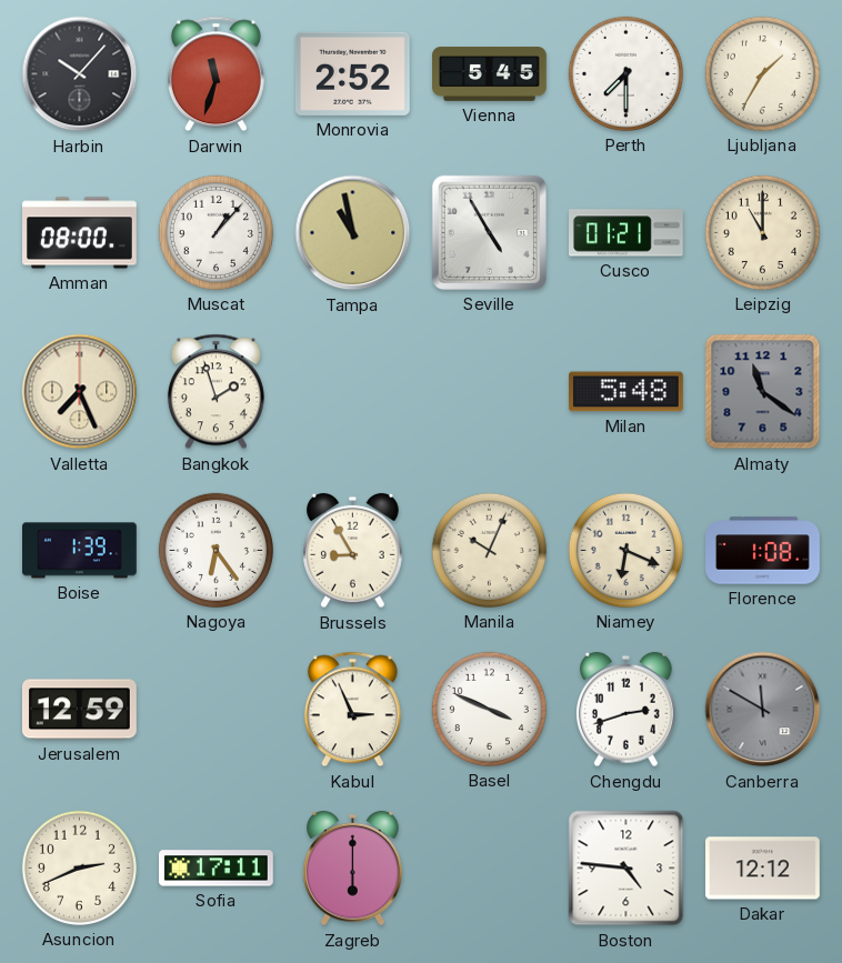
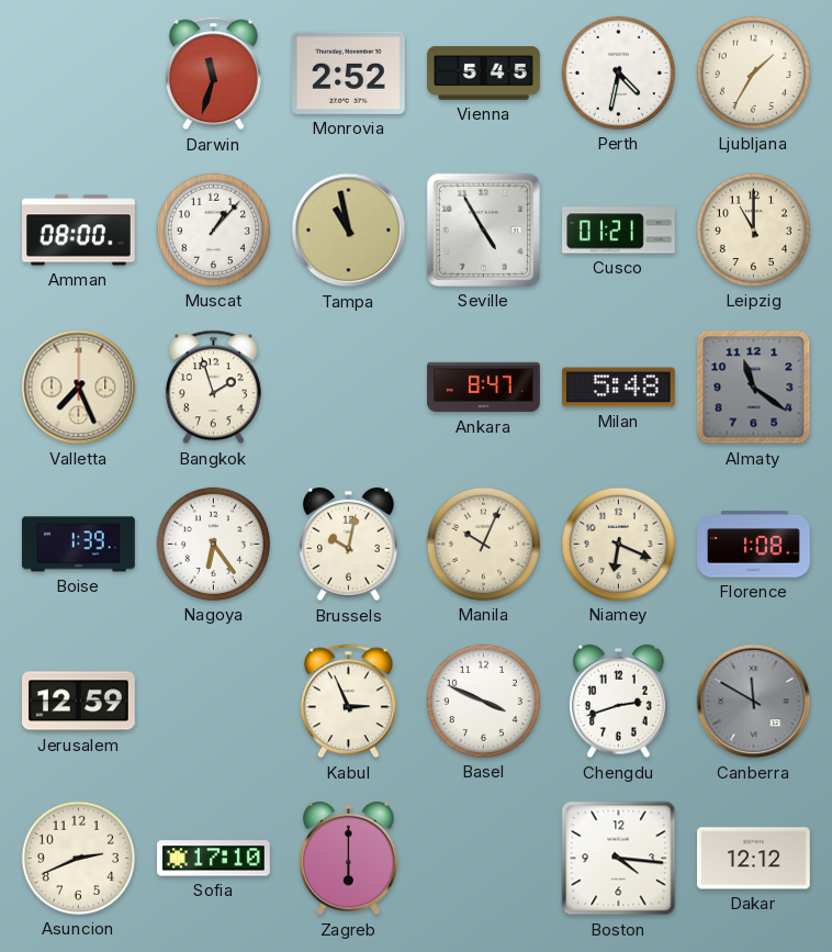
Harbin: 10:07 -> none (80, 74)
Perth: 7:30 -> 4:32 (618, 72)
Ankara: none -> 8:47 (484, 388)
Brussels: 8:55 -> 10:02 (349, 545)
Sofia: 17:11 -> 17:10 (214, 859)
Boston: 4:46 -> 4:16 (619, 859)
